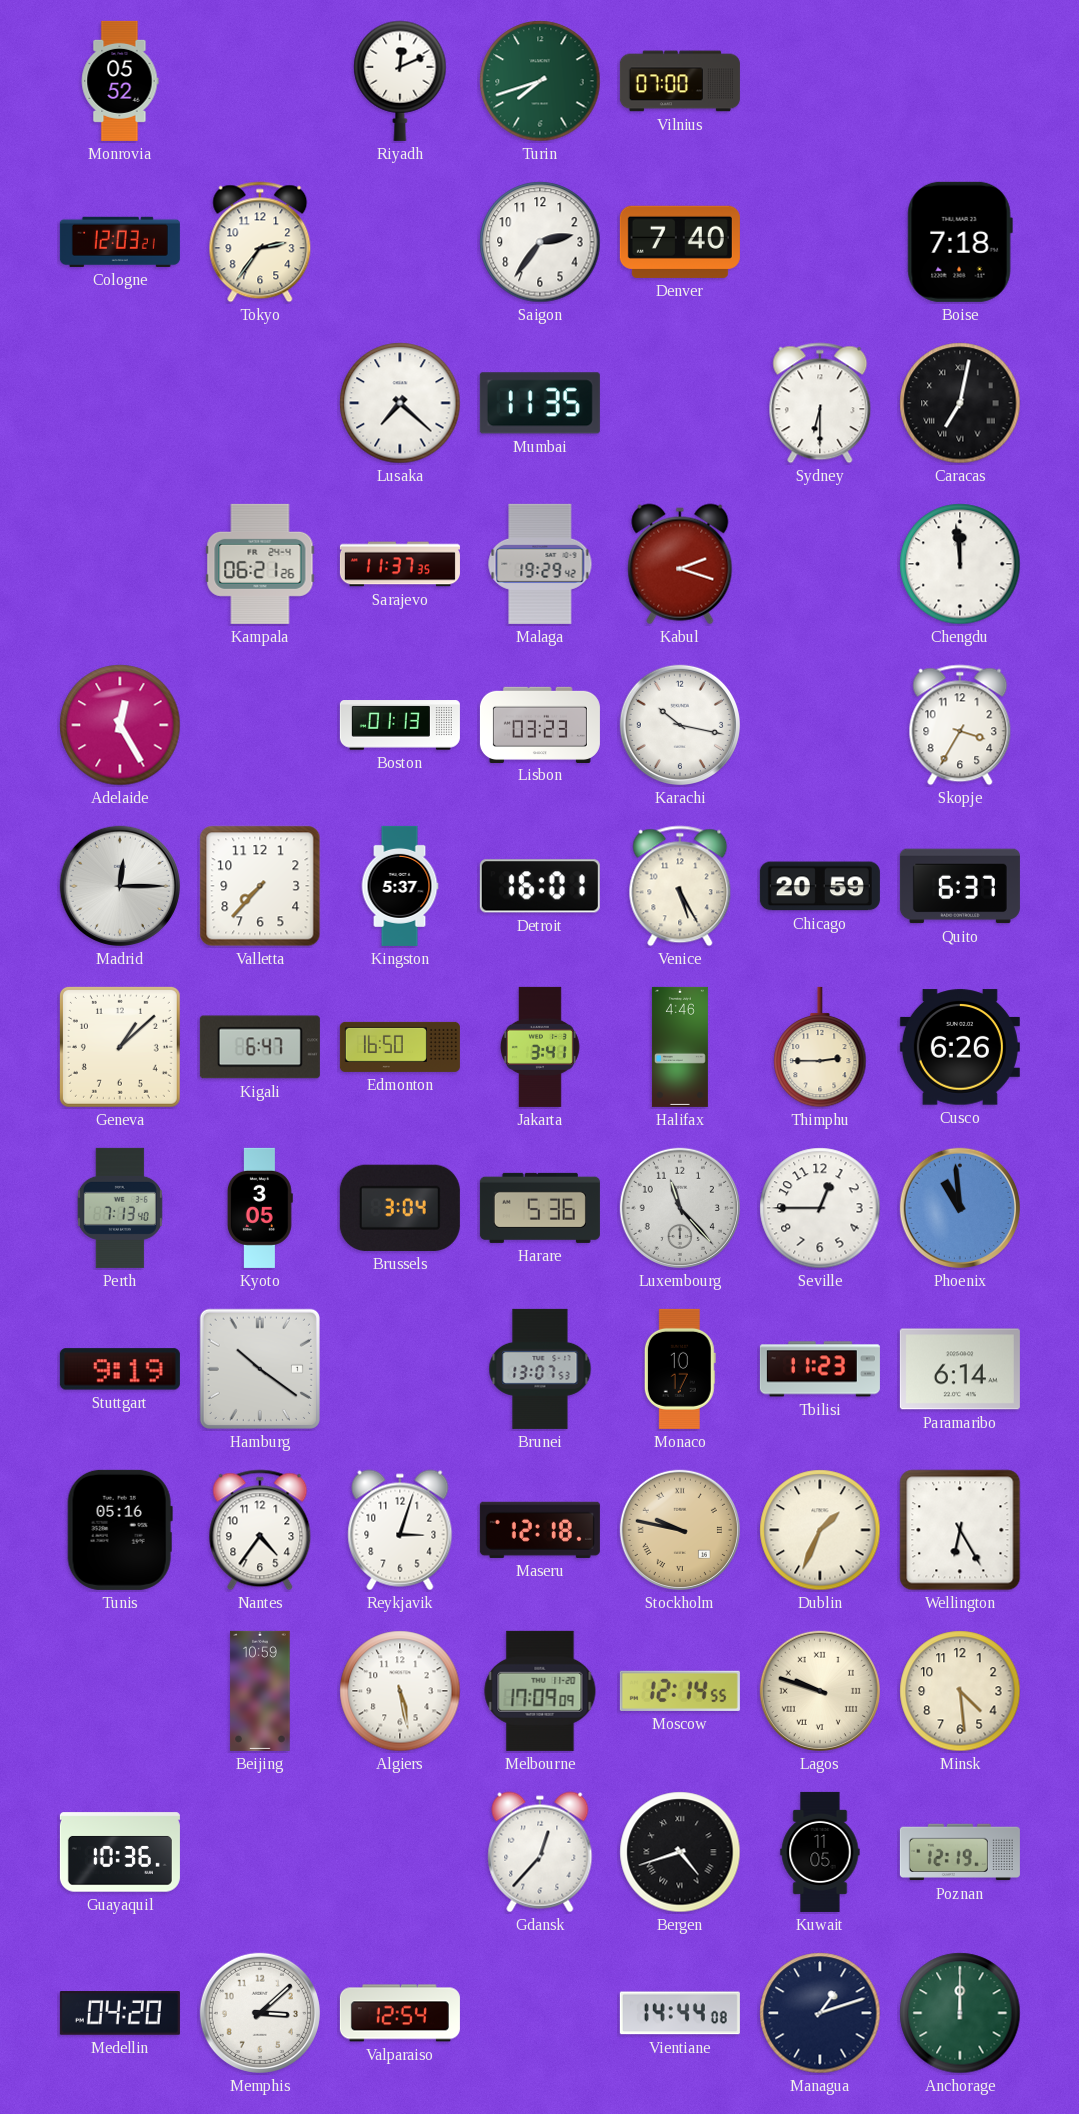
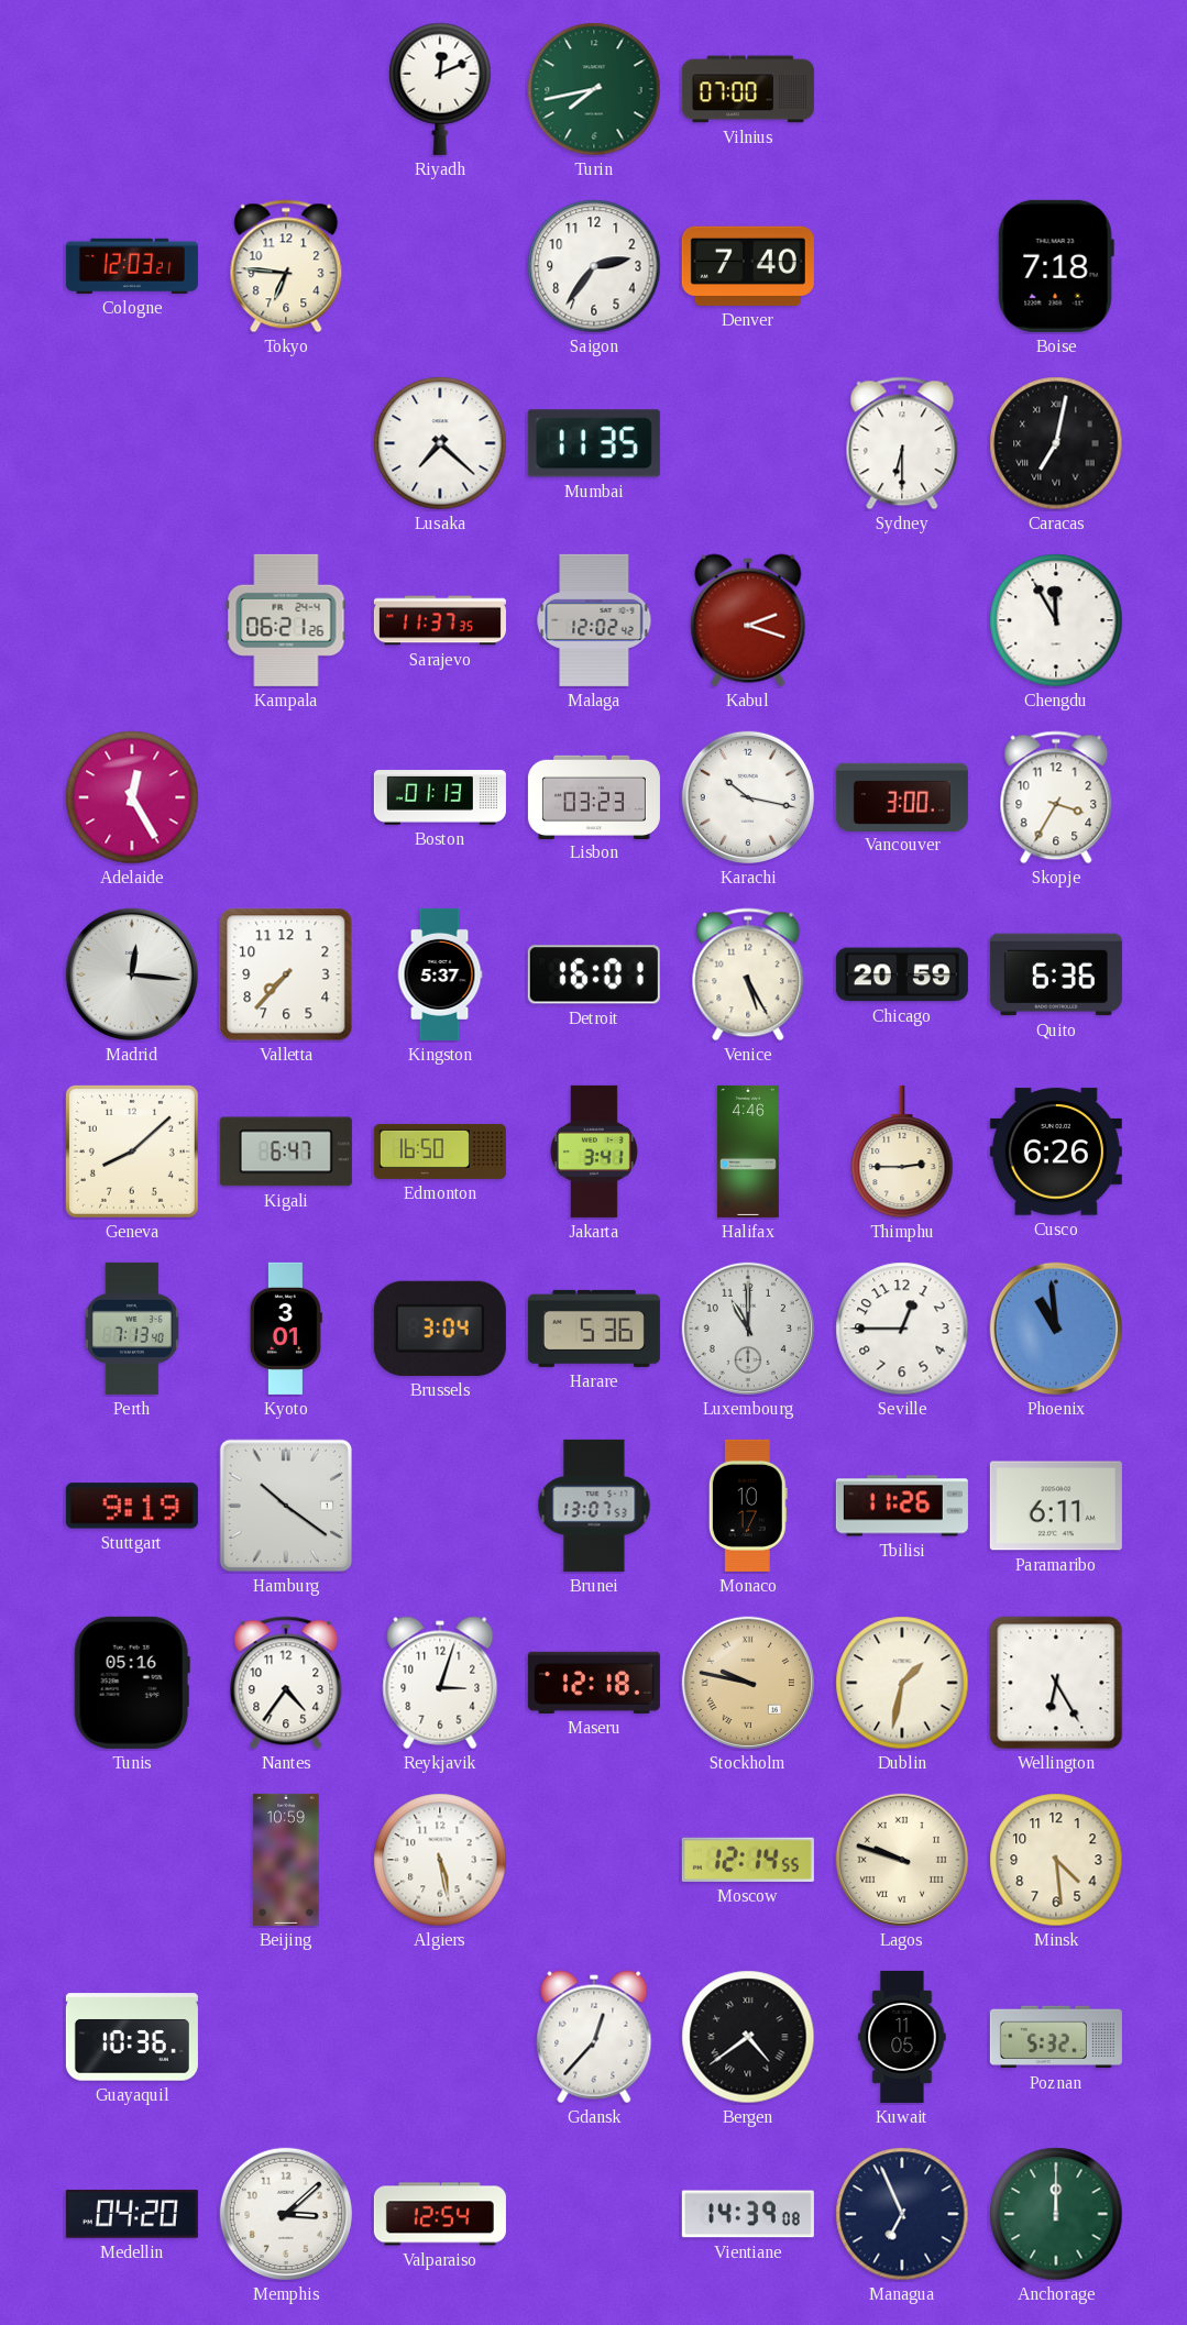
Monrovia: 05:52 -> none (120, 81)
Turin: 7:42 -> 7:43 (594, 89)
Tokyo: 2:36 -> 6:46 (286, 266)
Malaga: 19:29 -> 12:02 (594, 620)
Chengdu: 11:59 -> 11:55 (1056, 620)
Vancouver: none -> 3:00 (902, 796)
Madrid: 12:15 -> 12:16 (132, 974)
Quito: 6:37 -> 6:36 (1056, 974)
Geneva: 1:08 -> 8:08 (132, 1152)
Kyoto: 3:05 -> 3:01 (286, 1329)
Luxembourg: 11:23 -> 11:00 (748, 1329)
Tbilisi: 11:23 -> 11:26 (902, 1506)
Paramaribo: 6:14 -> 6:11 (1056, 1506)
Dublin: 1:34 -> 1:32 (902, 1683)
Melbourne: 17:09 -> none (540, 1691)
Bergen: 4:42 -> 4:39 (748, 2037)
Poznan: 12:19 -> 5:32 (1056, 2037)
Vientiane: 14:44 -> 14:39 (748, 2214)
Managua: 1:12 -> 6:56 (902, 2214)
